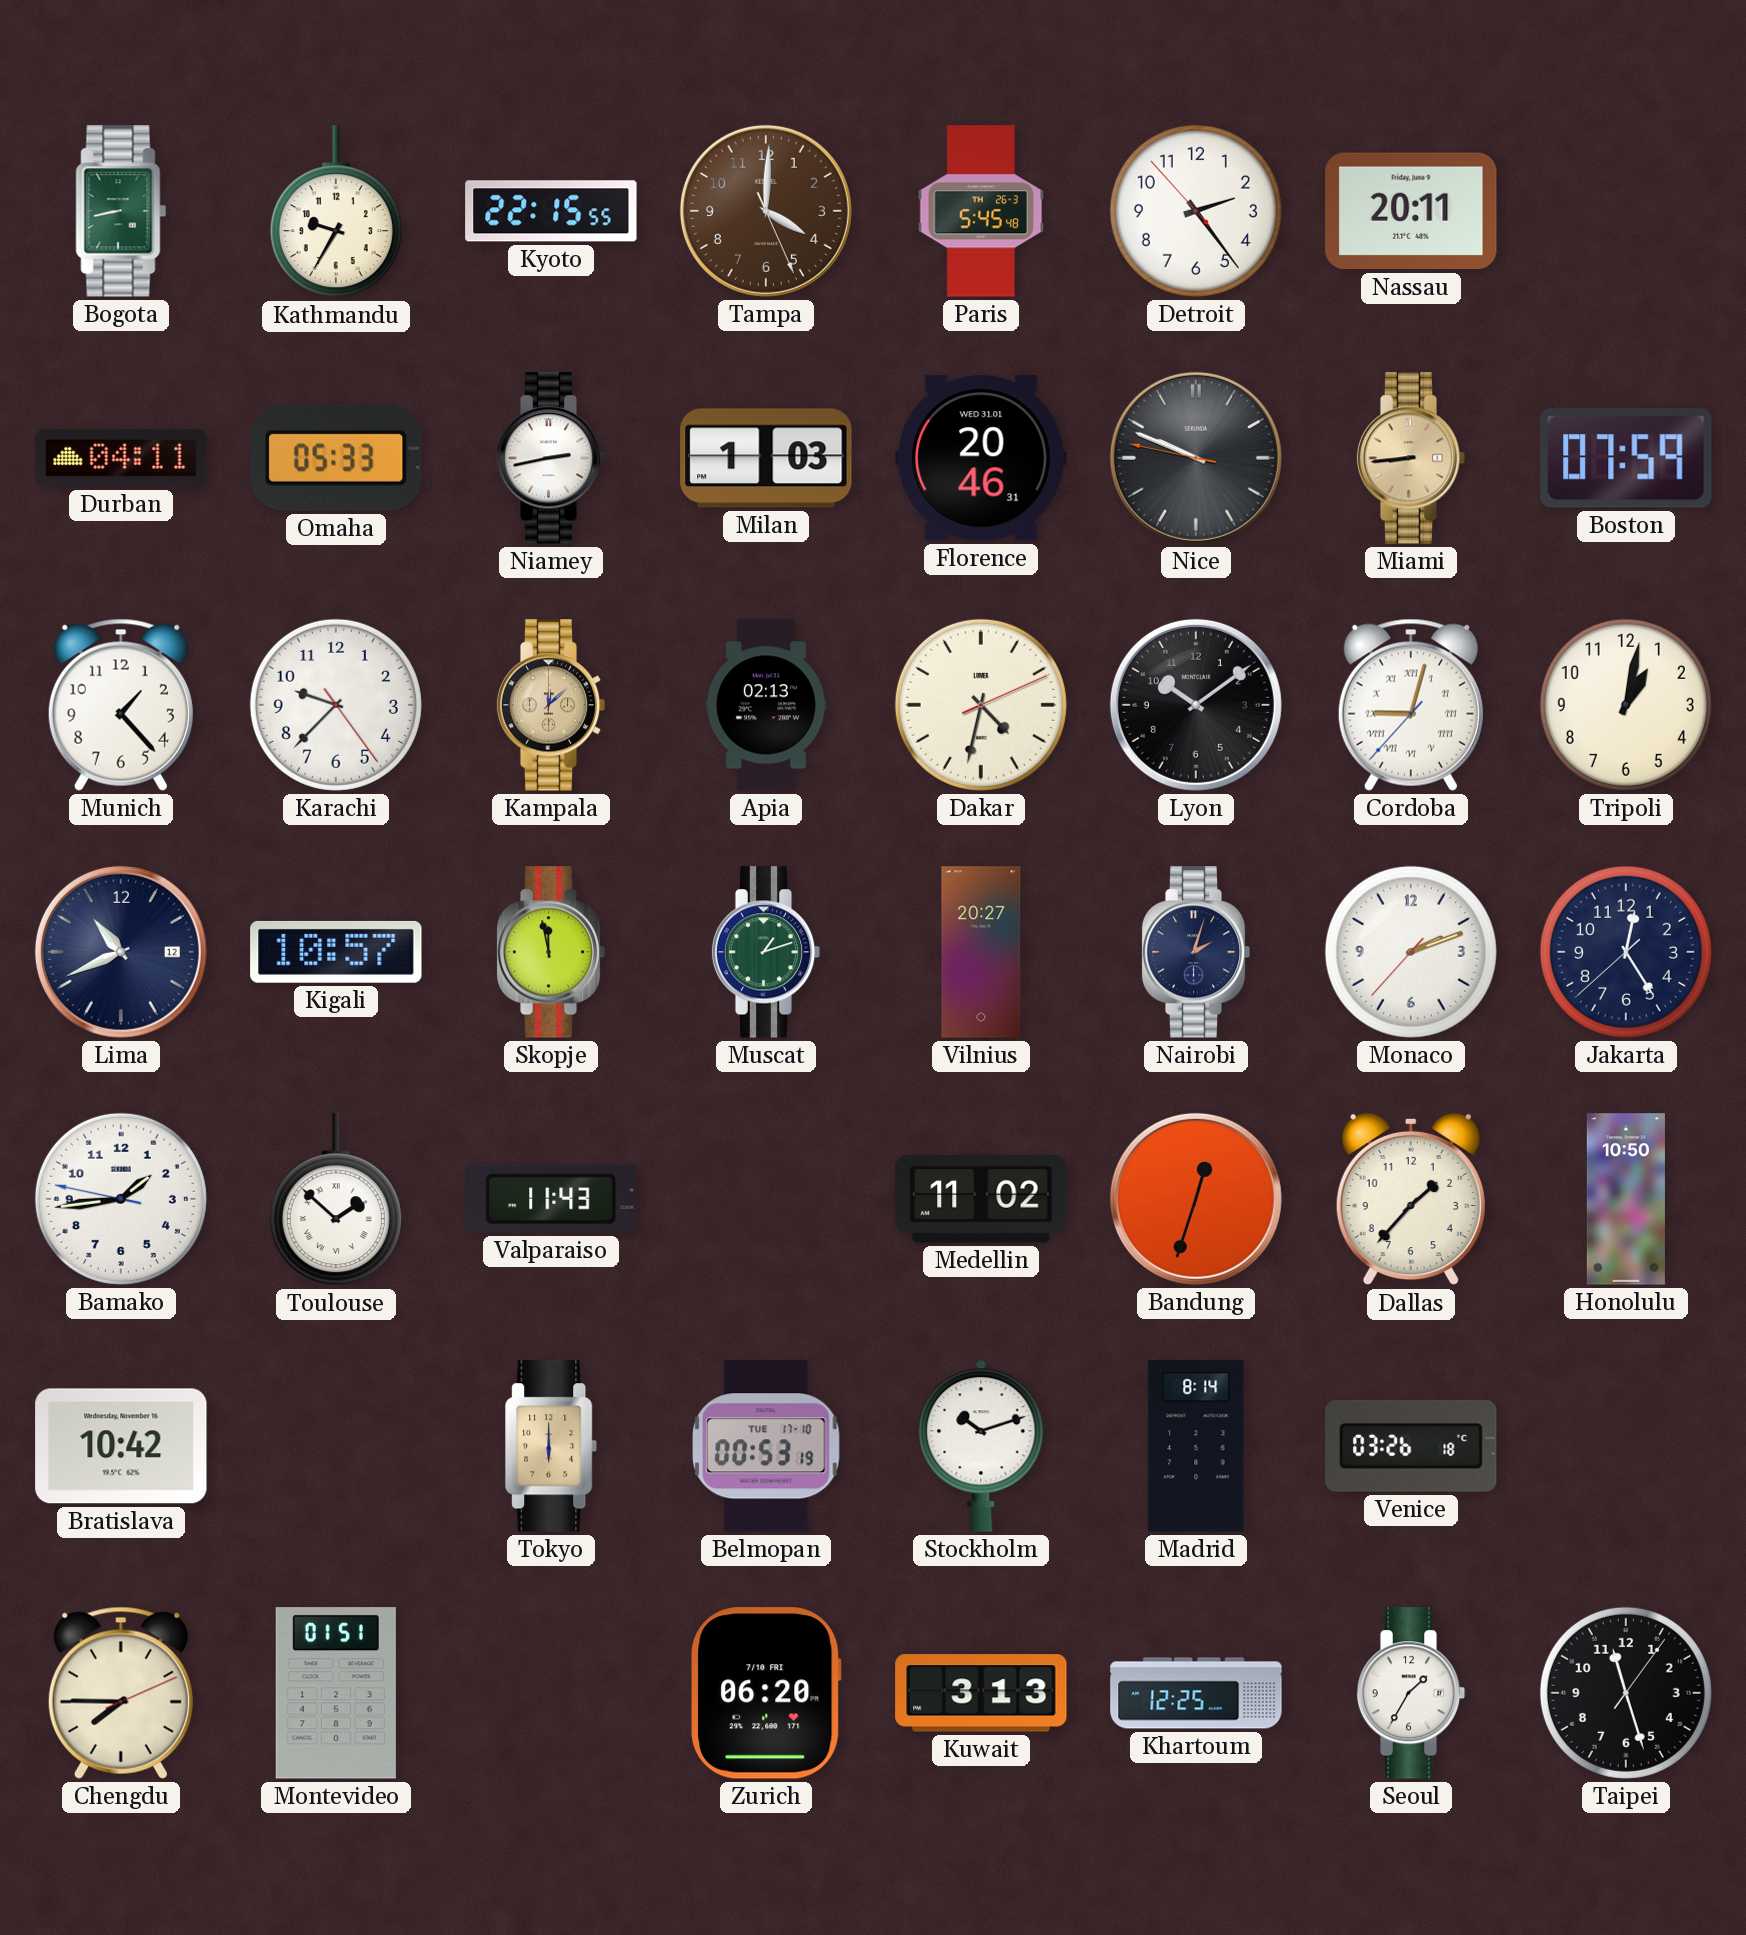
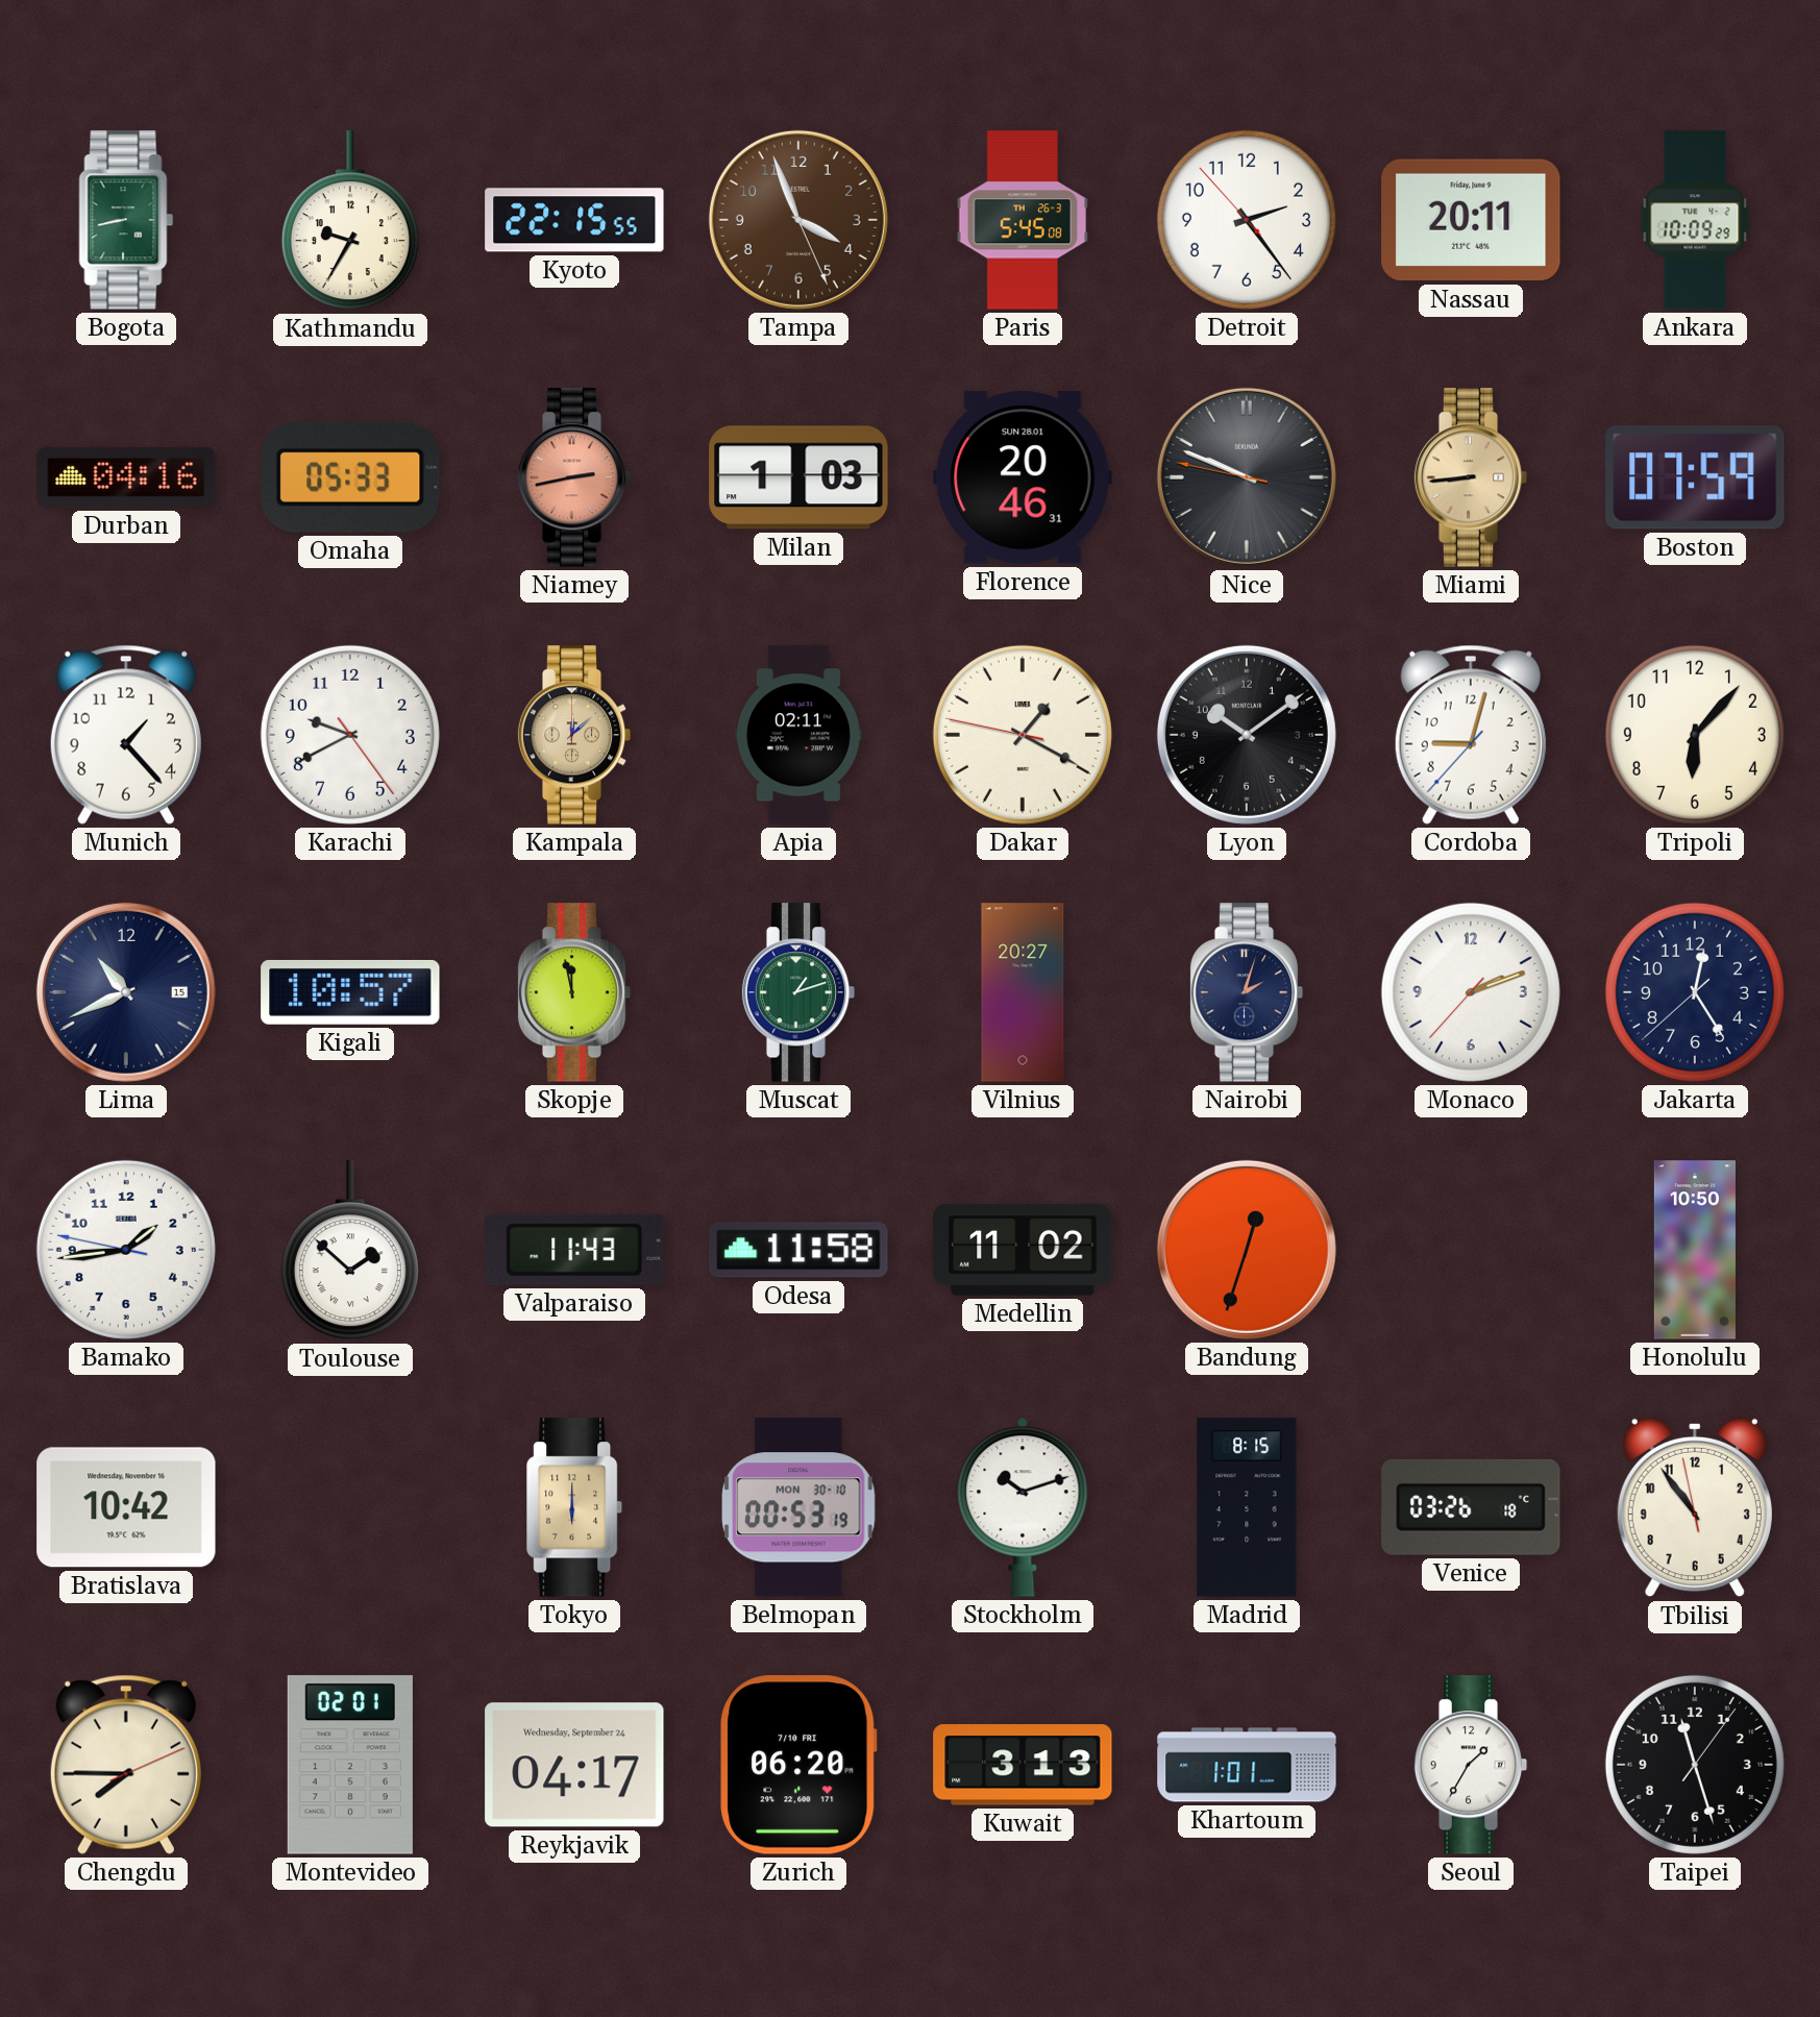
Tampa: 4:00 -> 3:56 (798, 220)
Paris: 5:45:48 -> 5:45:08 (1023, 220)
Ankara: none -> 10:09 (1695, 220)
Durban: 04:11 -> 04:16 (126, 477)
Niamey dial: white -> salmon (574, 477)
Florence date: WED 31.01 -> SUN 28.01 (1023, 477)
Karachi: 9:37 -> 9:40 (350, 735)
Apia: 02:13 -> 02:11 (798, 735)
Dakar: 4:32 -> 1:19 (1023, 735)
Cordoba numerals: Roman -> Arabic (1471, 735)
Tripoli: 1:02 -> 6:07 (1695, 735)
Lima date: 12 -> 15 (126, 992)
Odesa: none -> 11:58 (798, 1250)
Dallas: 1:37 -> none (1411, 1199)
Belmopan date: TUE 17-10 -> MON 30-10 (798, 1507)
Madrid: 8:14 -> 8:15 (1247, 1507)
Tbilisi: none -> 10:53 (1695, 1507)
Montevideo: 01:51 -> 02:01 (350, 1765)
Reykjavik: none -> 04:17 (574, 1765)
Khartoum: 12:25 -> 1:01 (1247, 1765)
